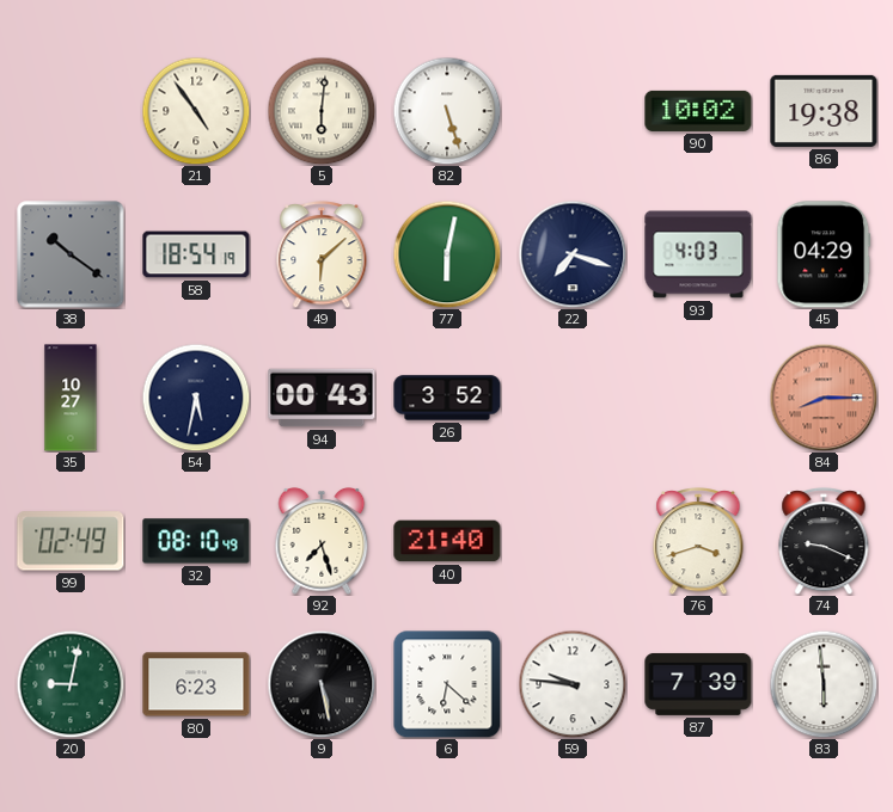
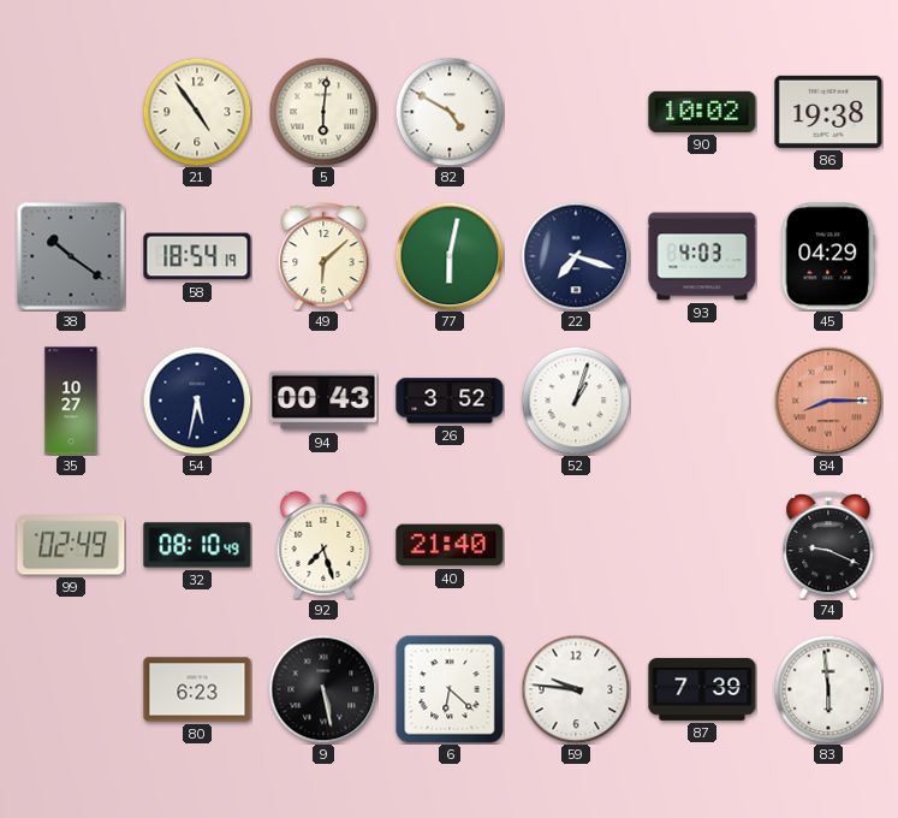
82: 5:27 -> 4:50 (450, 112)
52: none -> 1:03 (576, 401)
76: 3:42 -> none (698, 542)
20: 9:02 -> none (71, 684)
